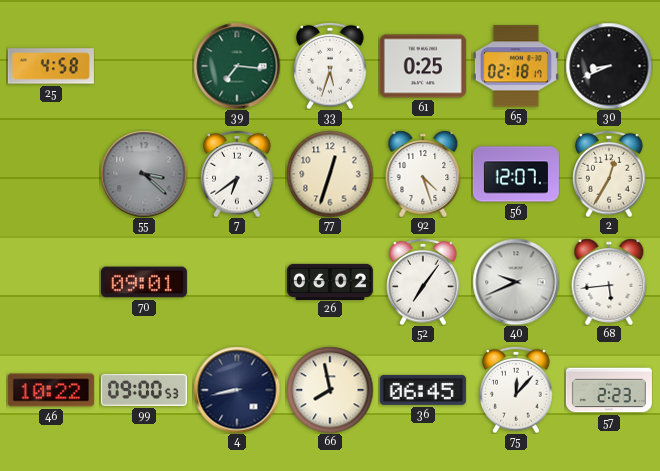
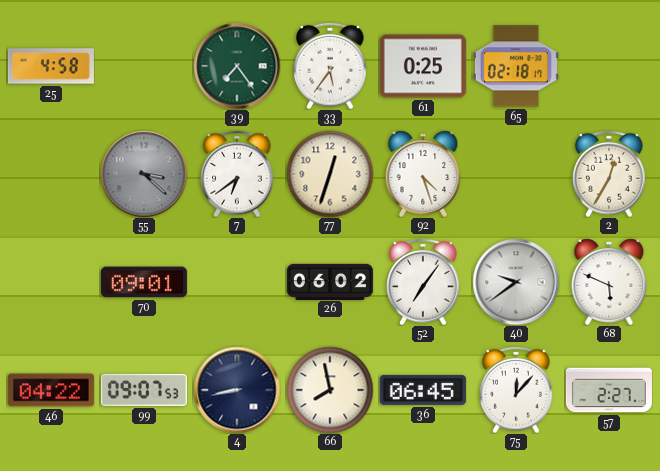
39: 7:16 -> 7:24 (237, 66)
33: 5:33 -> 5:36 (330, 66)
30: 8:41 -> none (609, 66)
56: 12:07 -> none (516, 174)
40: 9:41 -> 9:39 (516, 282)
68: 5:44 -> 5:49 (609, 282)
46: 10:22 -> 04:22 (51, 390)
99: 09:00 -> 09:07 (144, 390)
57: 2:23 -> 2:27 (609, 390)
